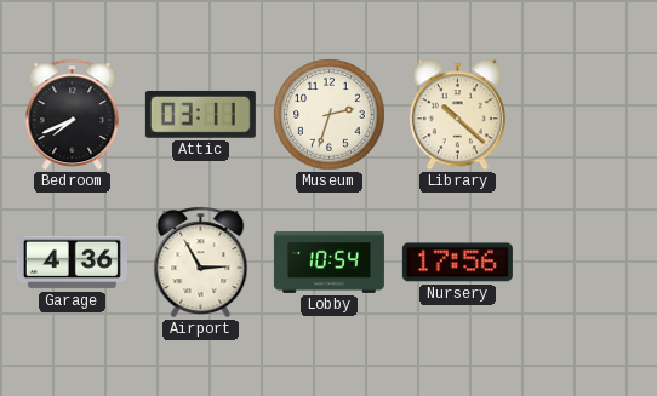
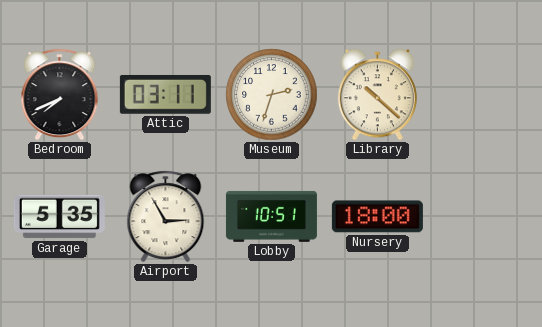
Garage: 4:36 -> 5:35 (59, 217)
Lobby: 10:54 -> 10:51 (271, 216)
Nursery: 17:56 -> 18:00 (377, 217)
